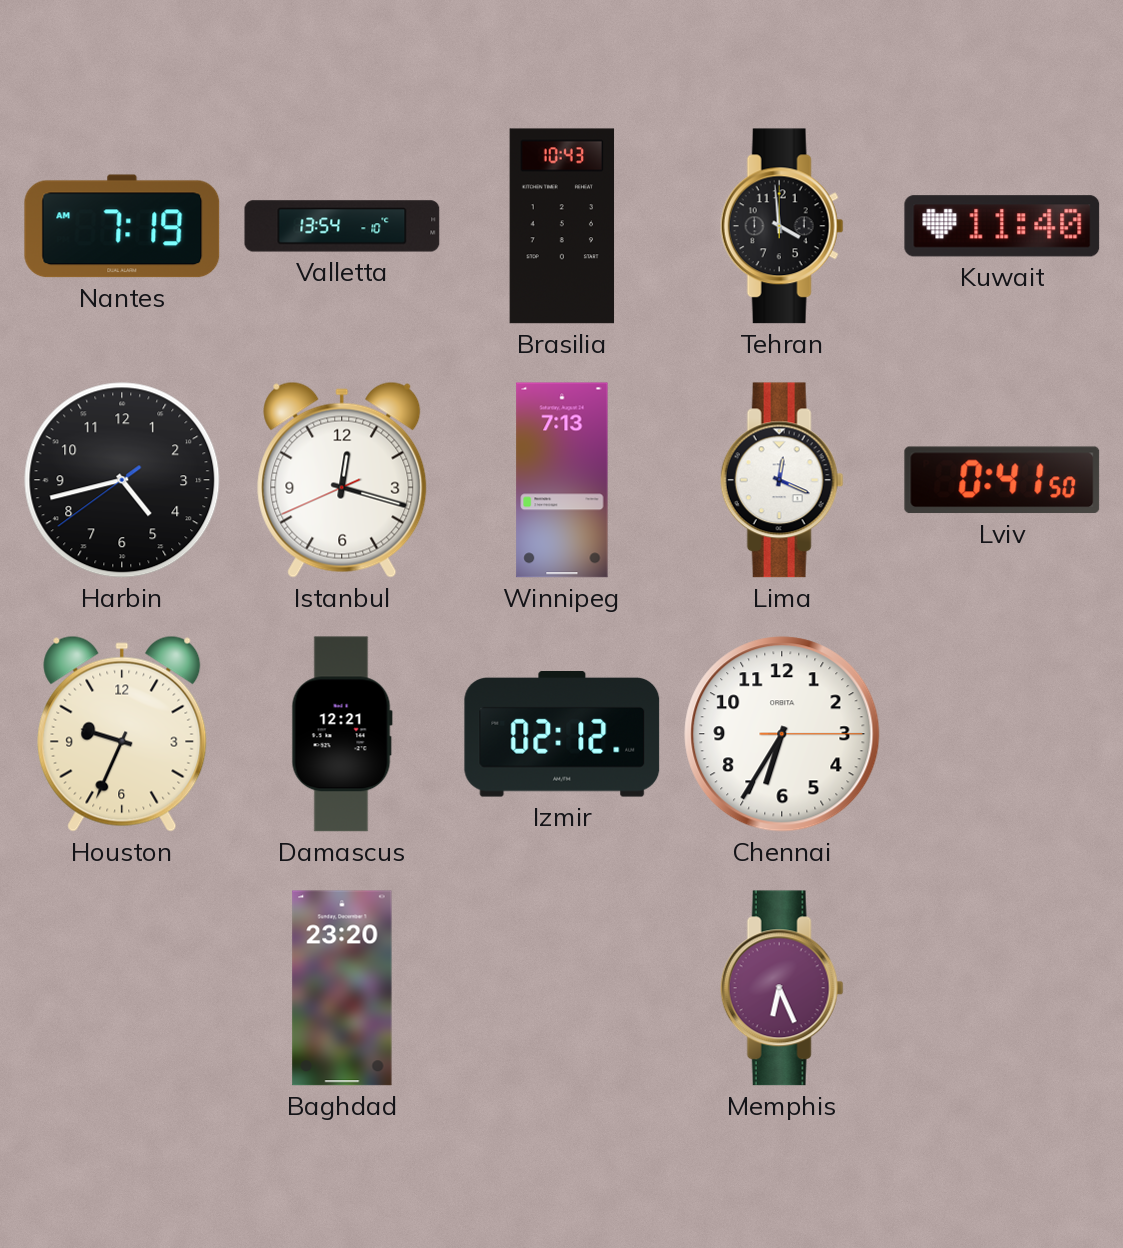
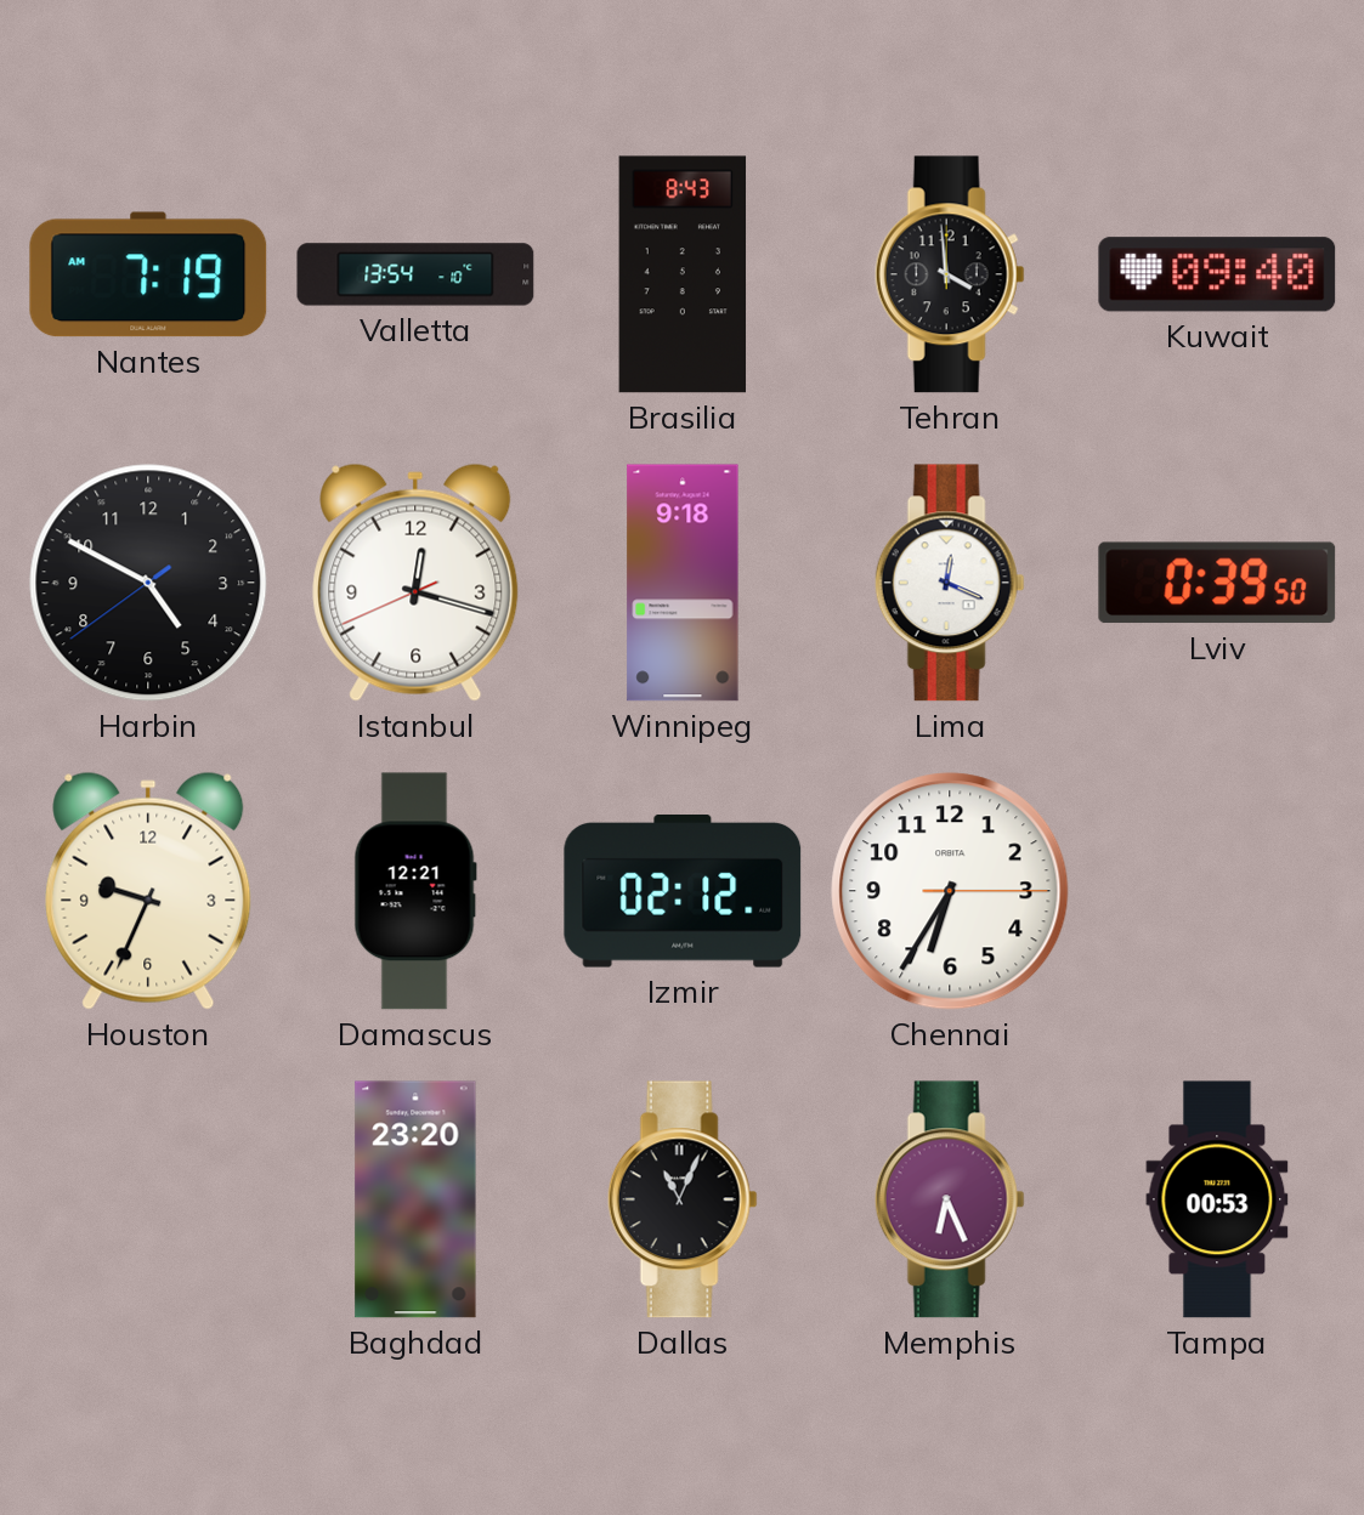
Brasilia: 10:43 -> 8:43 (683, 274)
Kuwait: 11:40 -> 09:40 (1217, 274)
Harbin: 4:42 -> 4:49 (148, 583)
Winnipeg: 7:13 -> 9:18 (683, 583)
Lviv: 0:41 -> 0:39 (1217, 583)
Dallas: none -> 11:04 (683, 1199)
Tampa: none -> 00:53 (1217, 1199)
